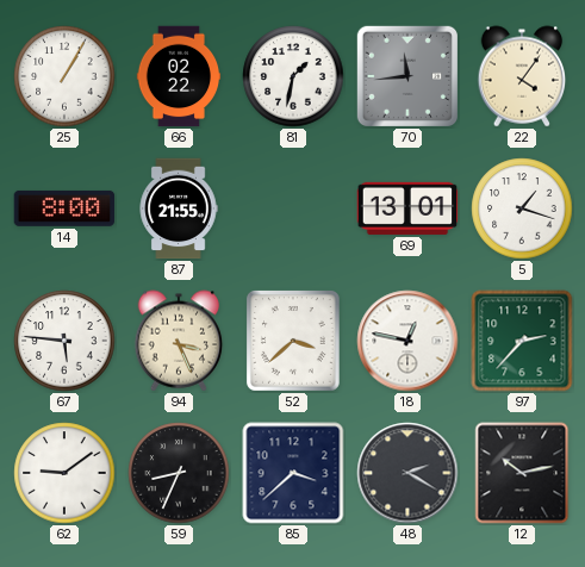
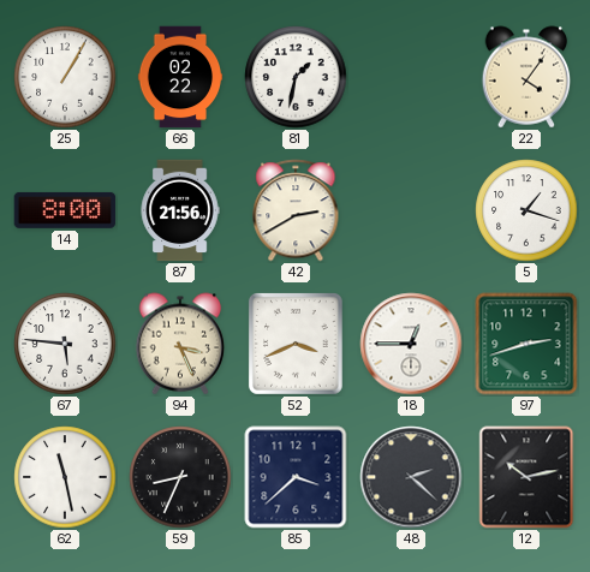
70: 11:44 -> none (407, 76)
87: 21:55 -> 21:56 (180, 210)
42: none -> 2:40 (296, 210)
69: 13:01 -> none (407, 208)
52: 3:38 -> 3:41 (296, 345)
18: 12:47 -> 12:45 (411, 344)
97: 2:37 -> 2:42 (526, 344)
62: 9:09 -> 11:28 (65, 477)
48: 2:20 -> 2:22 (411, 477)
